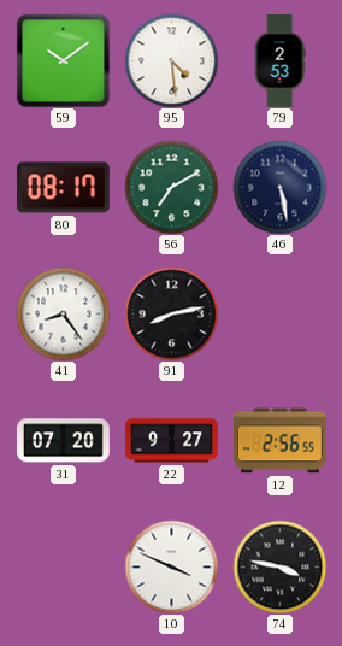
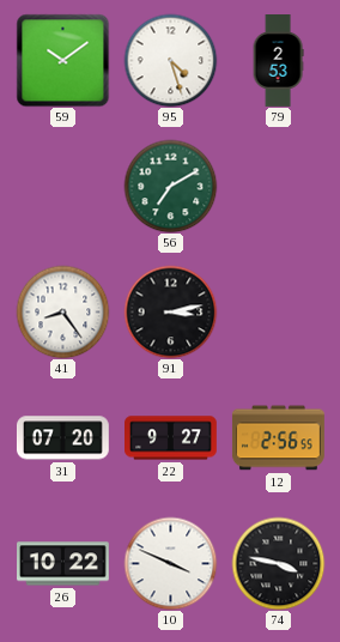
95: 4:29 -> 4:27 (170, 60)
80: 08:17 -> none (63, 188)
46: 5:28 -> none (279, 187)
91: 8:13 -> 3:13 (170, 311)
26: none -> 10:22 (63, 564)
